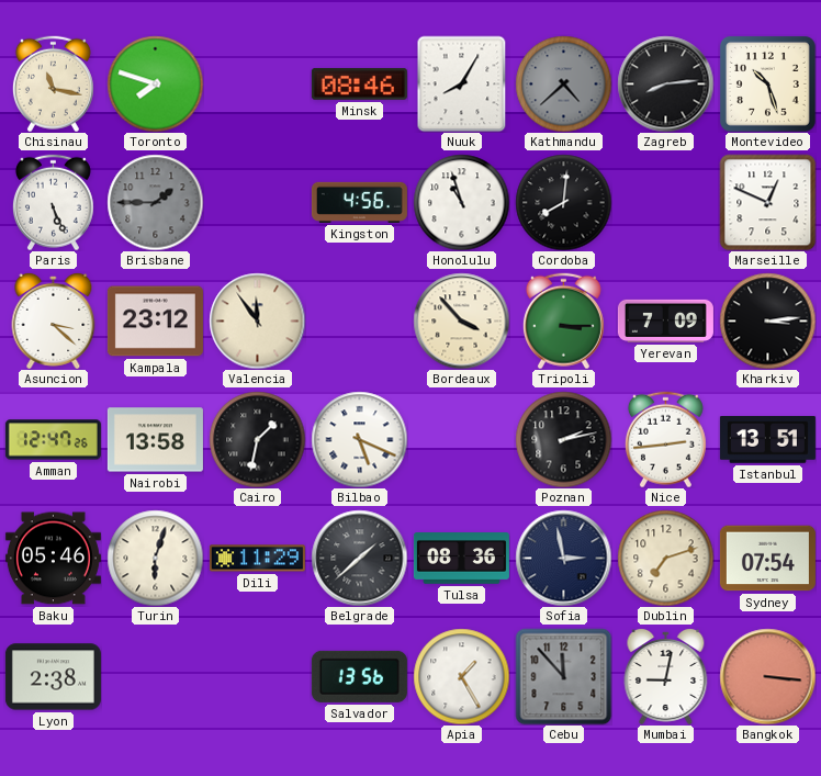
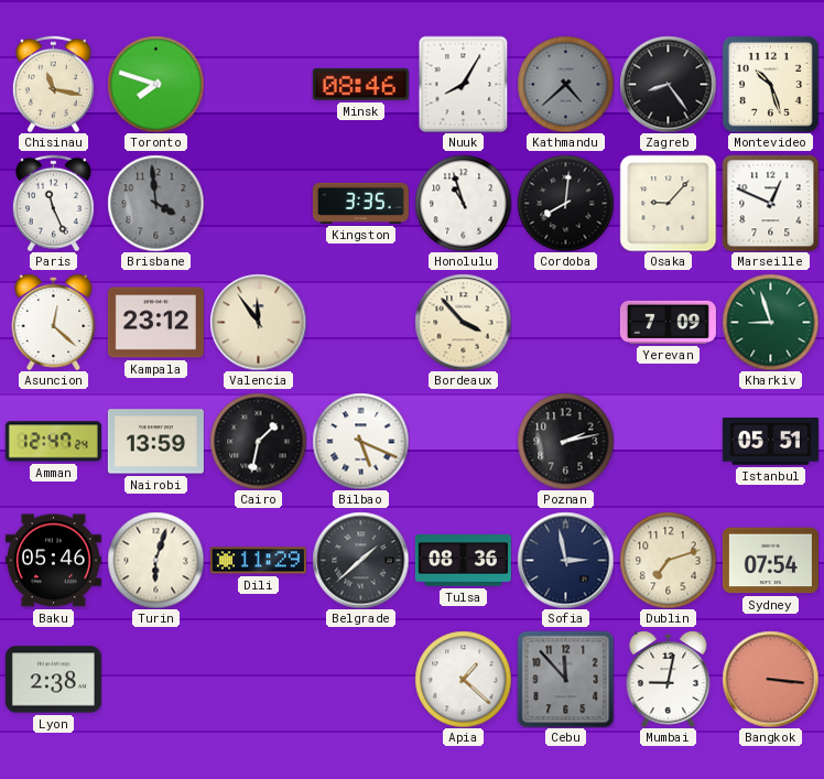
Zagreb: 8:14 -> 8:24 (668, 84)
Paris: 5:26 -> 11:26 (53, 203)
Brisbane: 1:45 -> 3:59 (155, 203)
Kingston: 4:56 -> 3:35 (360, 203)
Osaka: none -> 9:07 (668, 203)
Asuncion: 3:22 -> 12:22 (54, 322)
Tripoli: 3:15 -> none (563, 320)
Kharkiv: 3:14 -> 8:57 (770, 322)
Kharkiv dial: black -> green (770, 322)
Amman: 12:47:26 -> 12:47:24 (53, 442)
Nairobi: 13:58 -> 13:59 (155, 442)
Nice: 2:44 -> none (665, 439)
Istanbul: 13:51 -> 05:51 (770, 442)
Salvador: 13:56 -> none (359, 676)
Apia: 1:25 -> 1:22 (463, 679)
